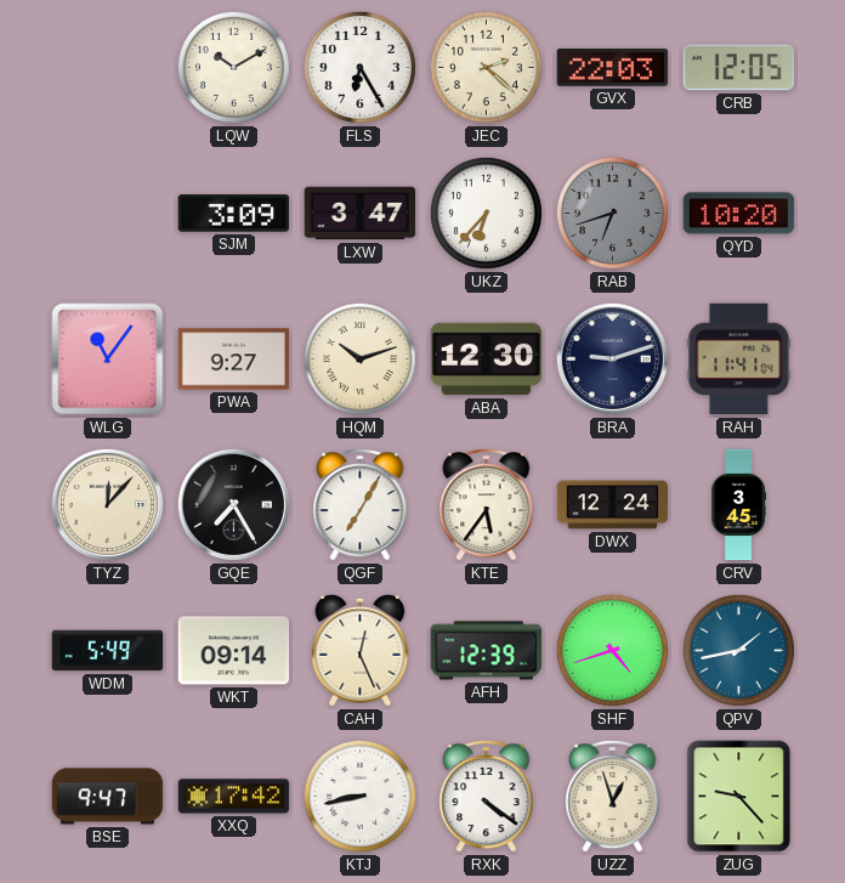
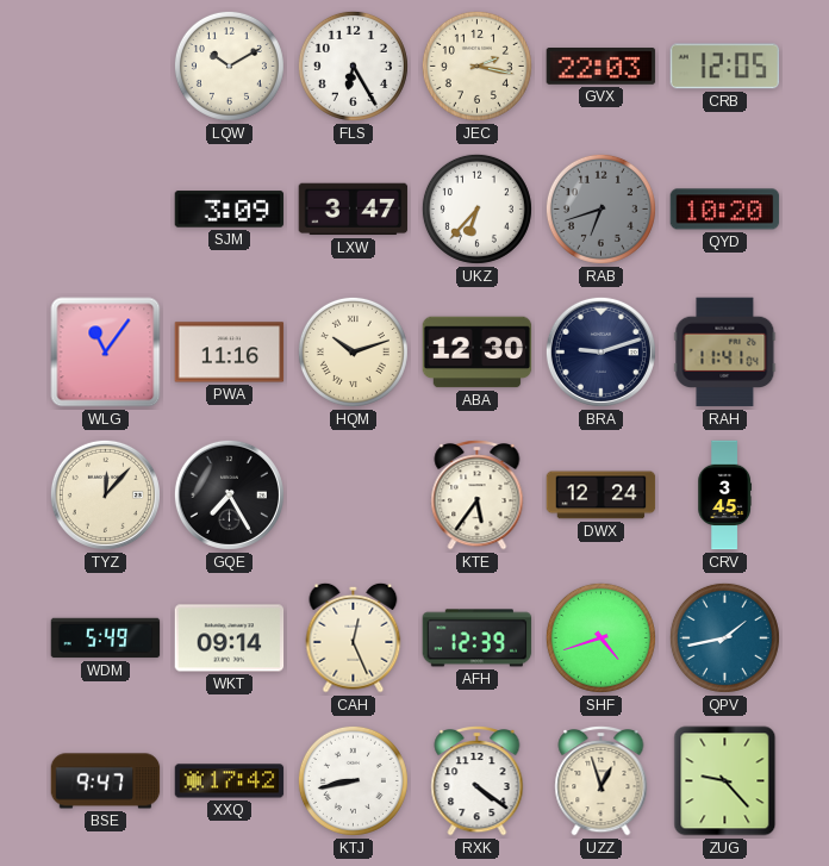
JEC: 2:22 -> 2:17 (476, 66)
PWA: 9:27 -> 11:16 (230, 353)
QGF: 7:05 -> none (361, 505)
